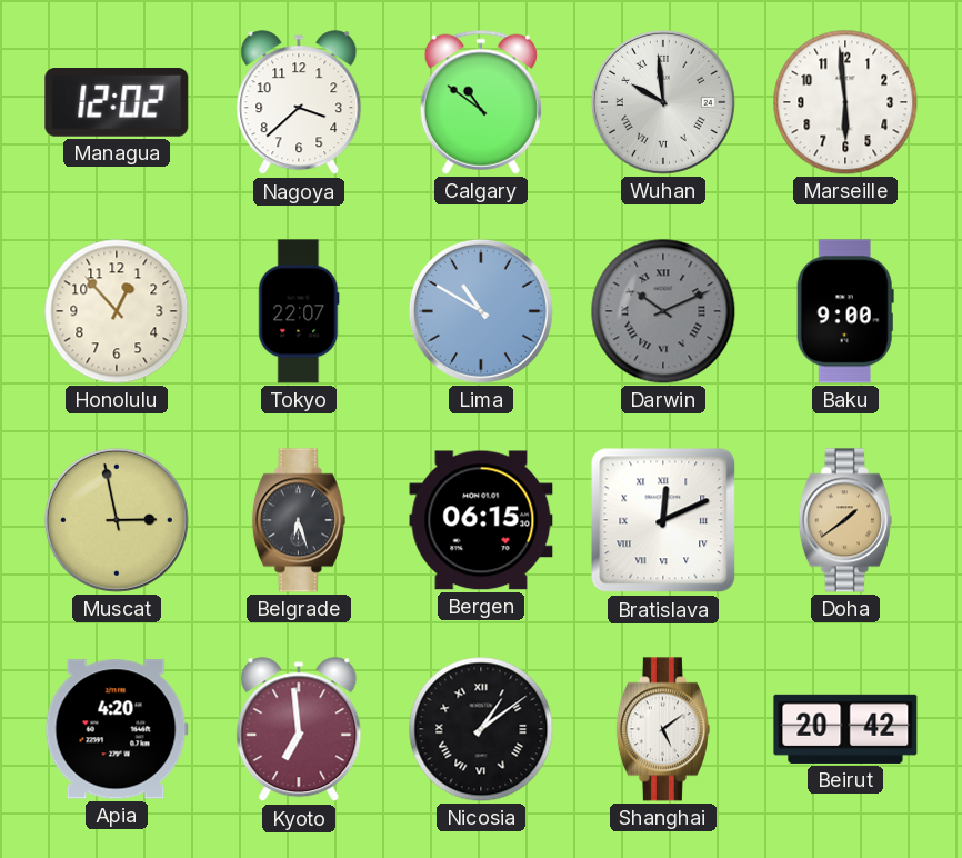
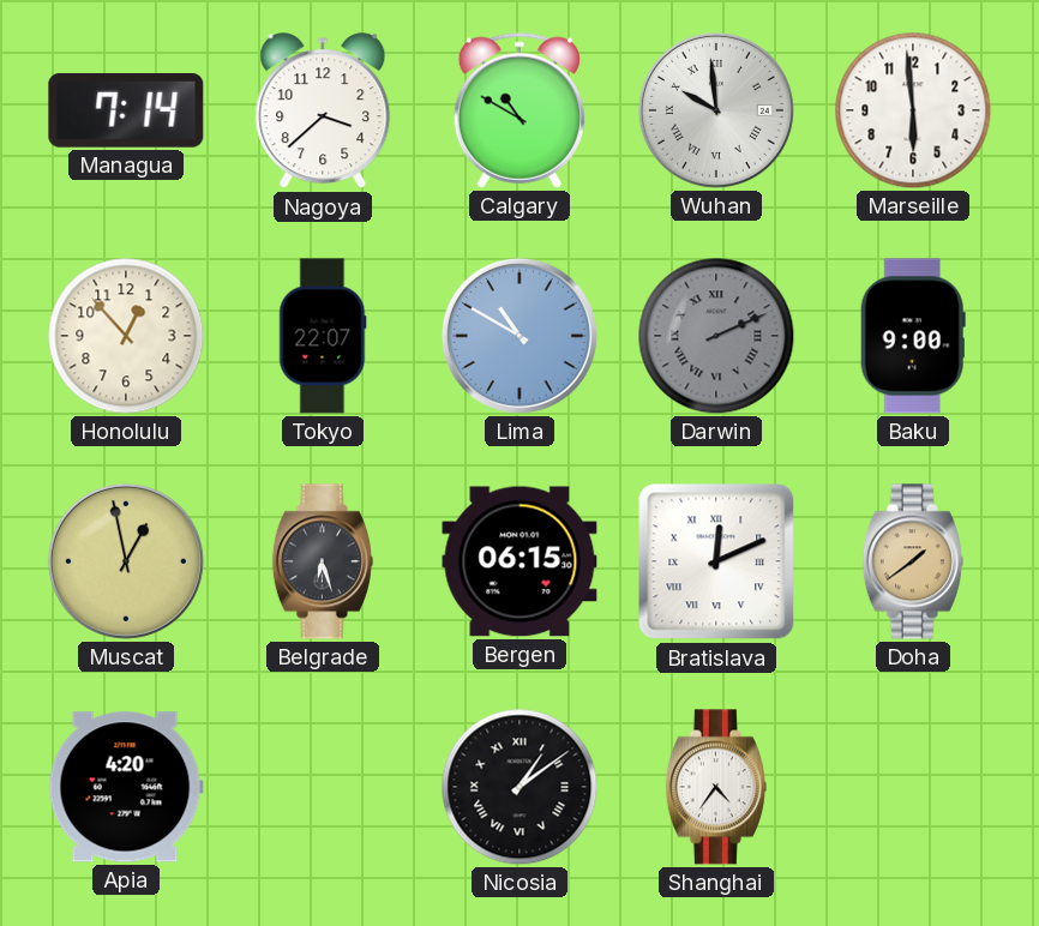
Managua: 12:02 -> 7:14 (126, 112)
Calgary: 10:51 -> 10:50 (519, 110)
Darwin: 10:11 -> 2:11 (716, 336)
Muscat: 2:58 -> 12:58 (126, 561)
Kyoto: 6:59 -> none (299, 730)
Shanghai: 5:09 -> 4:36 (716, 787)
Beirut: 20:42 -> none (845, 729)
